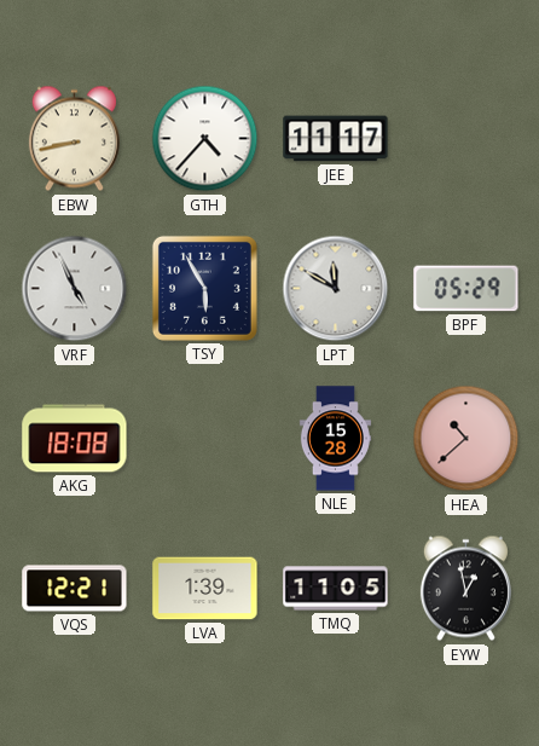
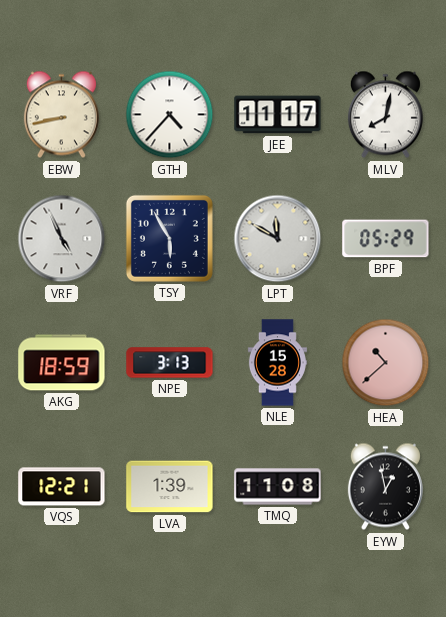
MLV: none -> 8:02 (385, 115)
AKG: 18:08 -> 18:59 (62, 363)
NPE: none -> 3:13 (170, 363)
TMQ: 11:05 -> 11:08 (278, 487)
